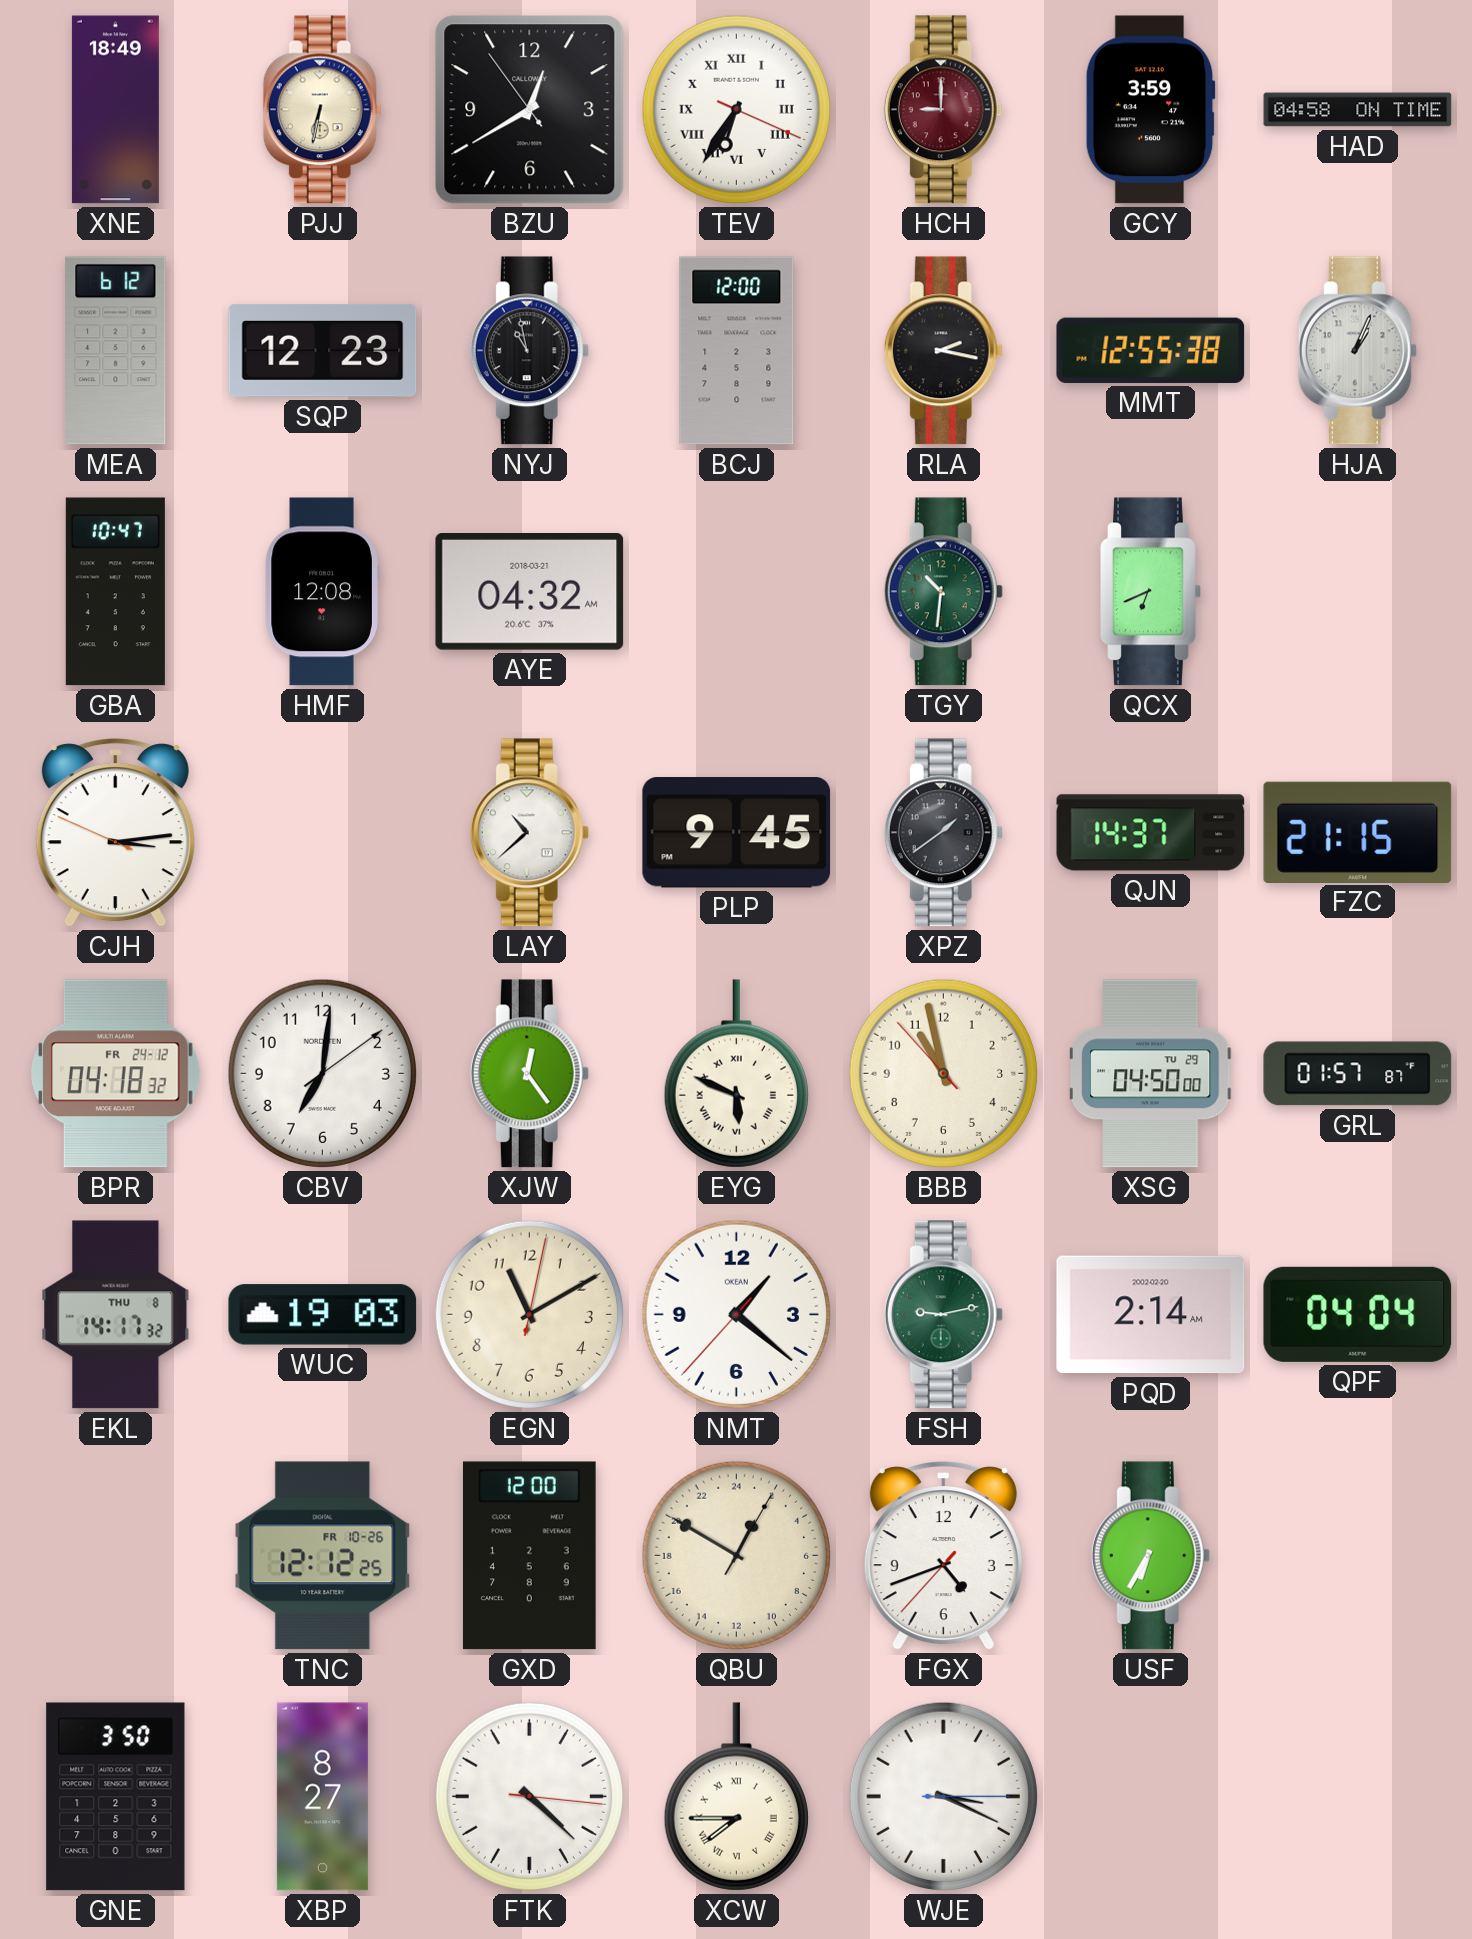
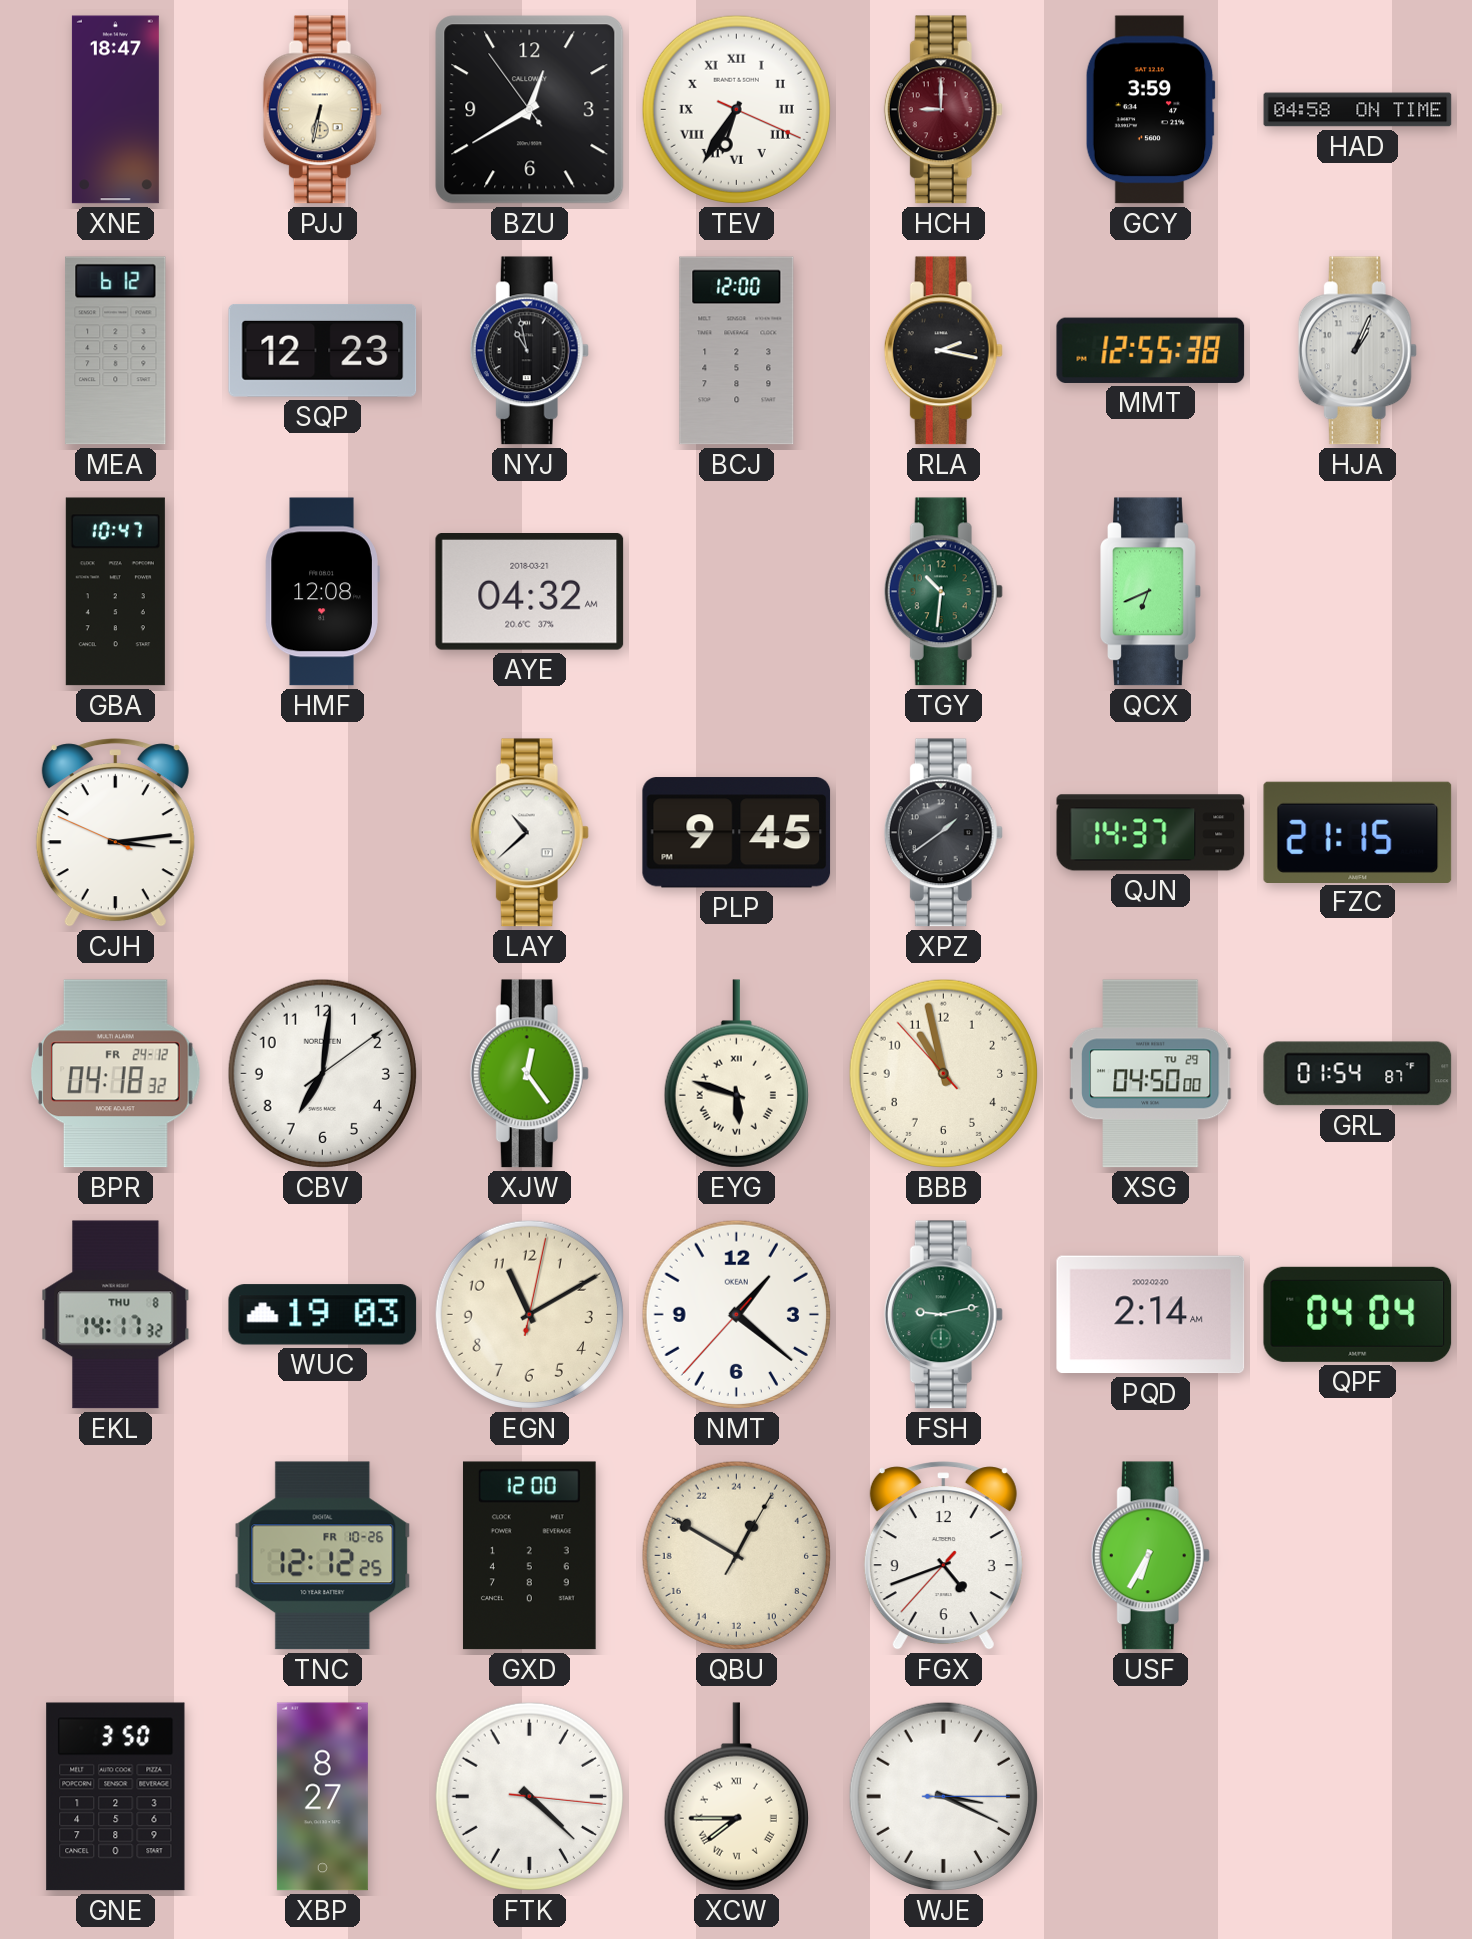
XNE: 18:49 -> 18:47 (115, 110)
EYG: 5:49 -> 5:48 (736, 1074)
GRL: 01:57 -> 01:54 (1358, 1074)
